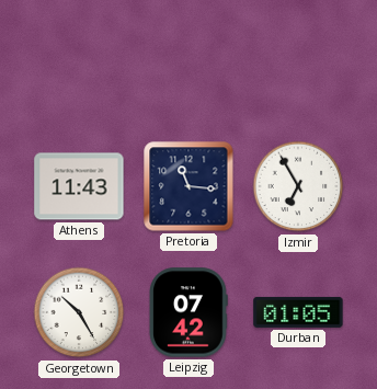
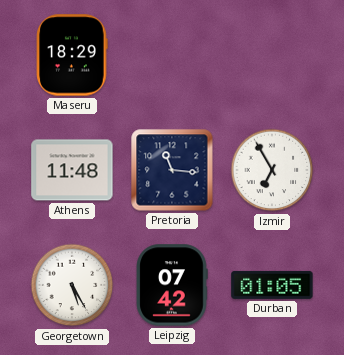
Maseru: none -> 18:29 (72, 55)
Athens: 11:43 -> 11:48 (72, 170)
Georgetown: 10:25 -> 5:25 (72, 285)
